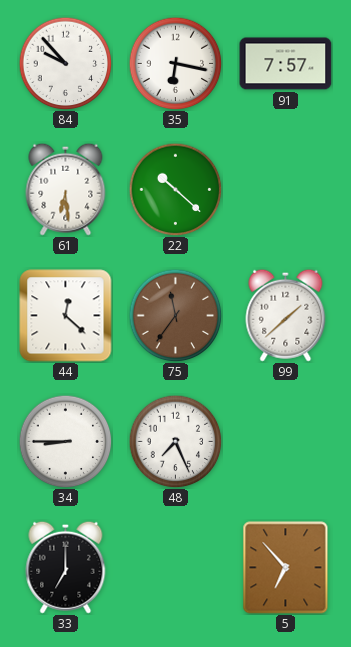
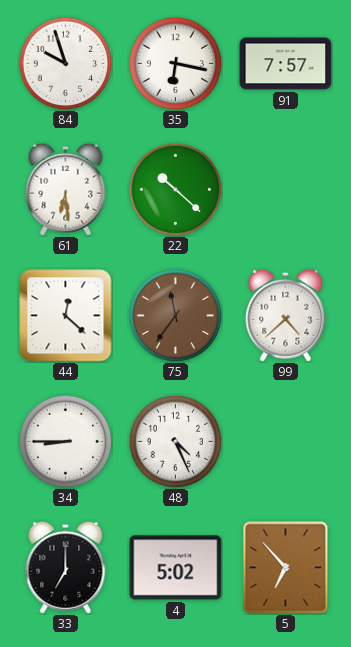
84: 9:53 -> 9:57 (65, 63)
99: 1:38 -> 4:38 (286, 315)
48: 7:26 -> 4:26 (175, 441)
4: none -> 5:02 (176, 568)
